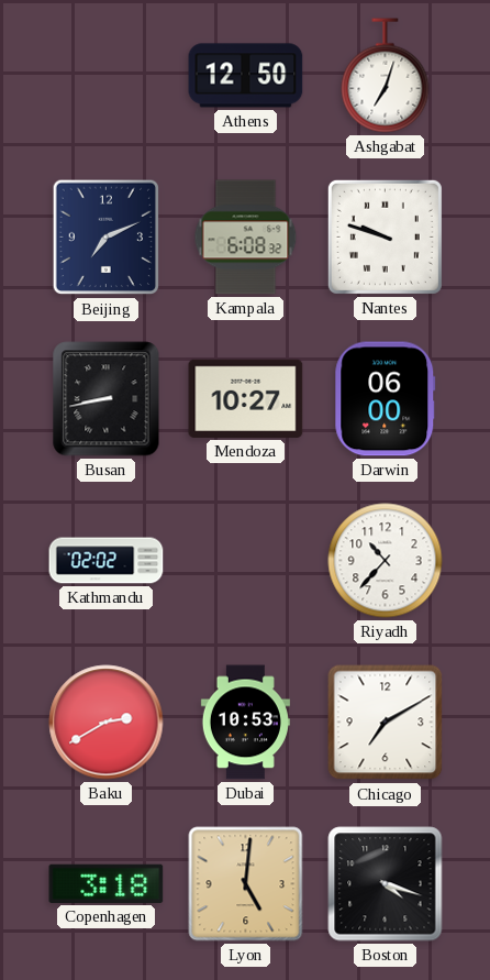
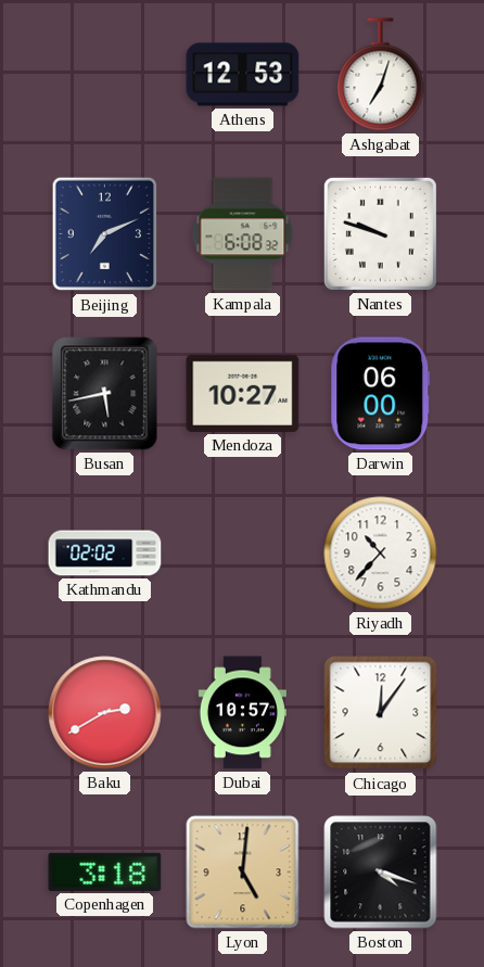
Athens: 12:50 -> 12:53 (243, 75)
Busan: 8:43 -> 5:43 (105, 394)
Dubai: 10:53 -> 10:57 (242, 713)
Chicago: 7:10 -> 12:06 (381, 713)
